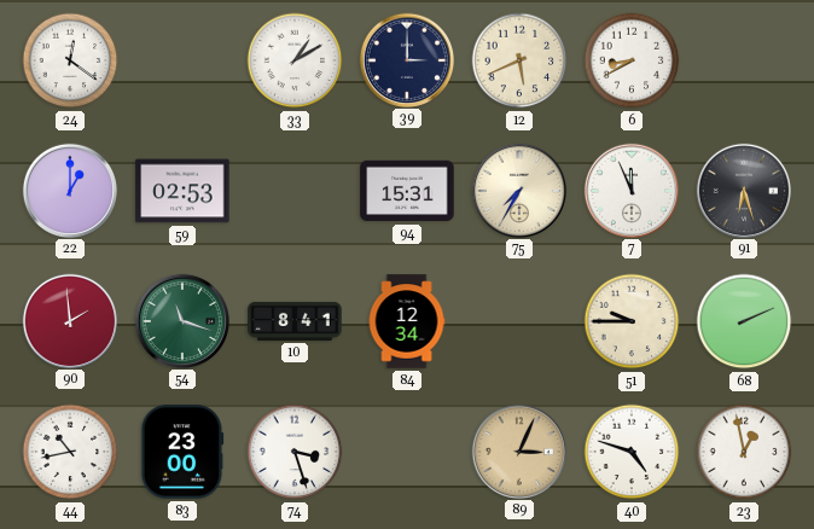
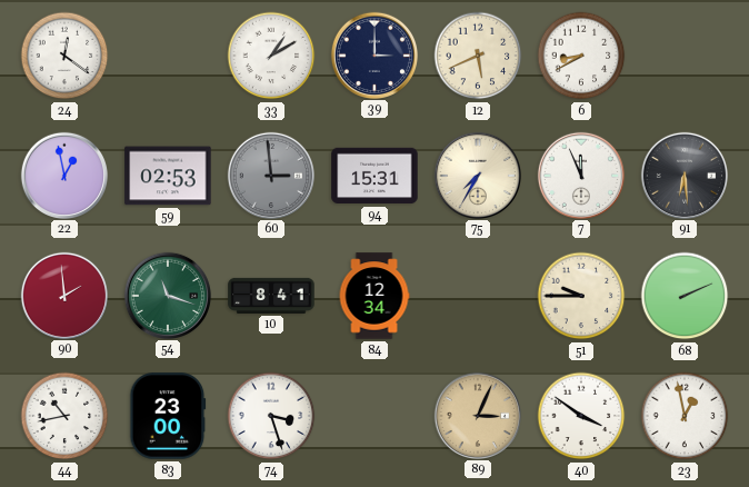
22: 1:00 -> 12:58 (63, 175)
60: none -> 2:59 (270, 175)
91: 6:27 -> 6:29 (683, 175)
40: 4:48 -> 3:51 (581, 416)
